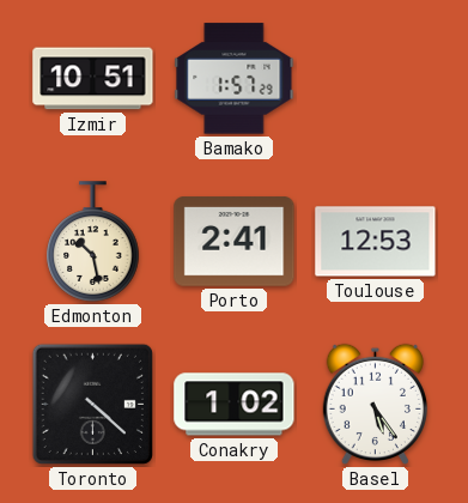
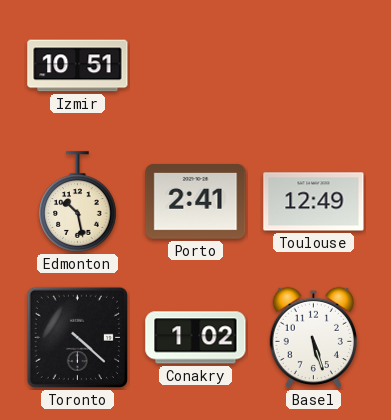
Bamako: 1:57 -> none (235, 79)
Toulouse: 12:53 -> 12:49 (314, 202)
Basel: 5:24 -> 5:27 (313, 338)
